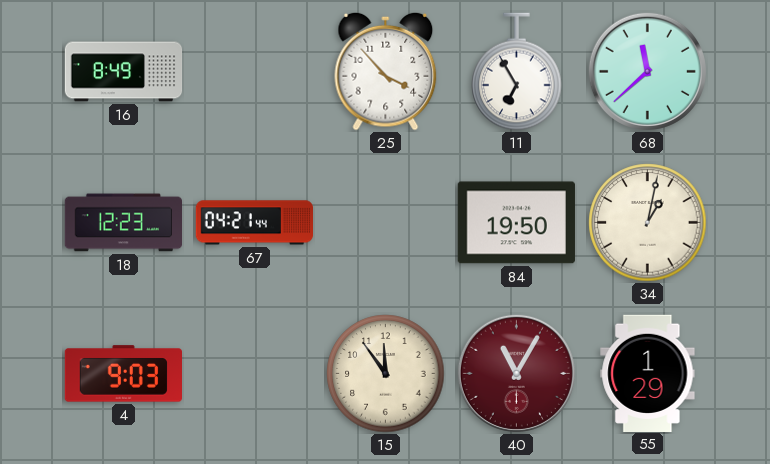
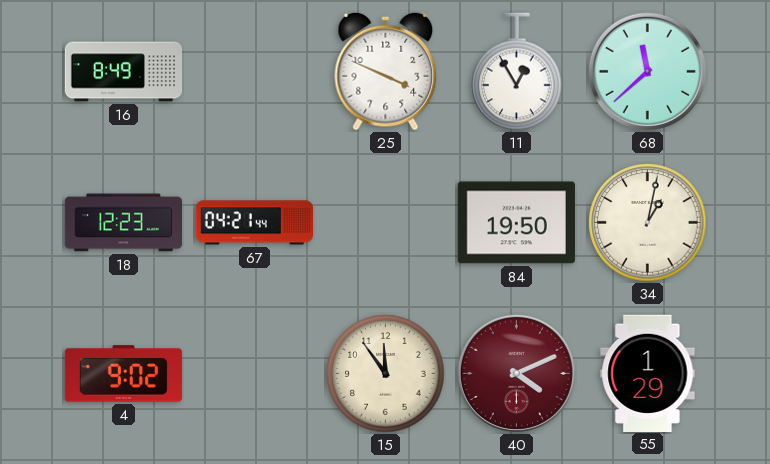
25: 3:53 -> 3:49 (386, 71)
11: 6:55 -> 12:55 (517, 72)
4: 9:03 -> 9:02 (123, 374)
40: 11:05 -> 4:11 (516, 373)
